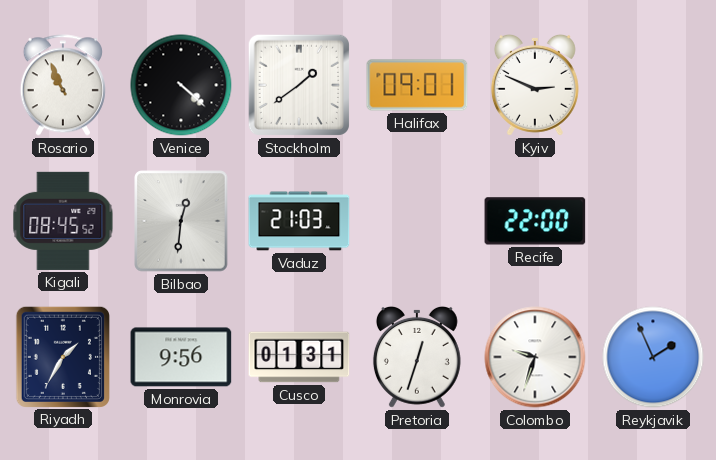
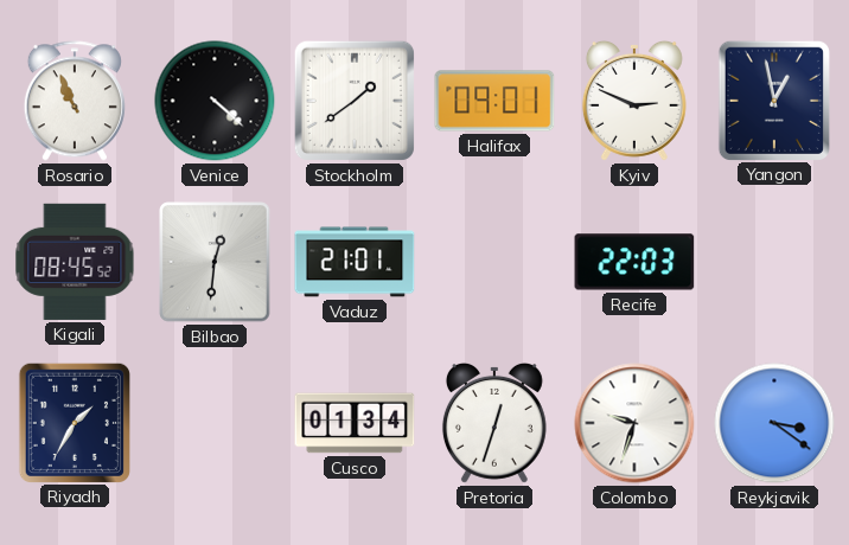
Yangon: none -> 12:58 (774, 100)
Vaduz: 21:03 -> 21:01 (355, 262)
Recife: 22:00 -> 22:03 (634, 262)
Monrovia: 9:56 -> none (181, 357)
Cusco: 01:31 -> 01:34 (355, 423)
Reykjavik: 1:56 -> 3:21 (774, 423)
